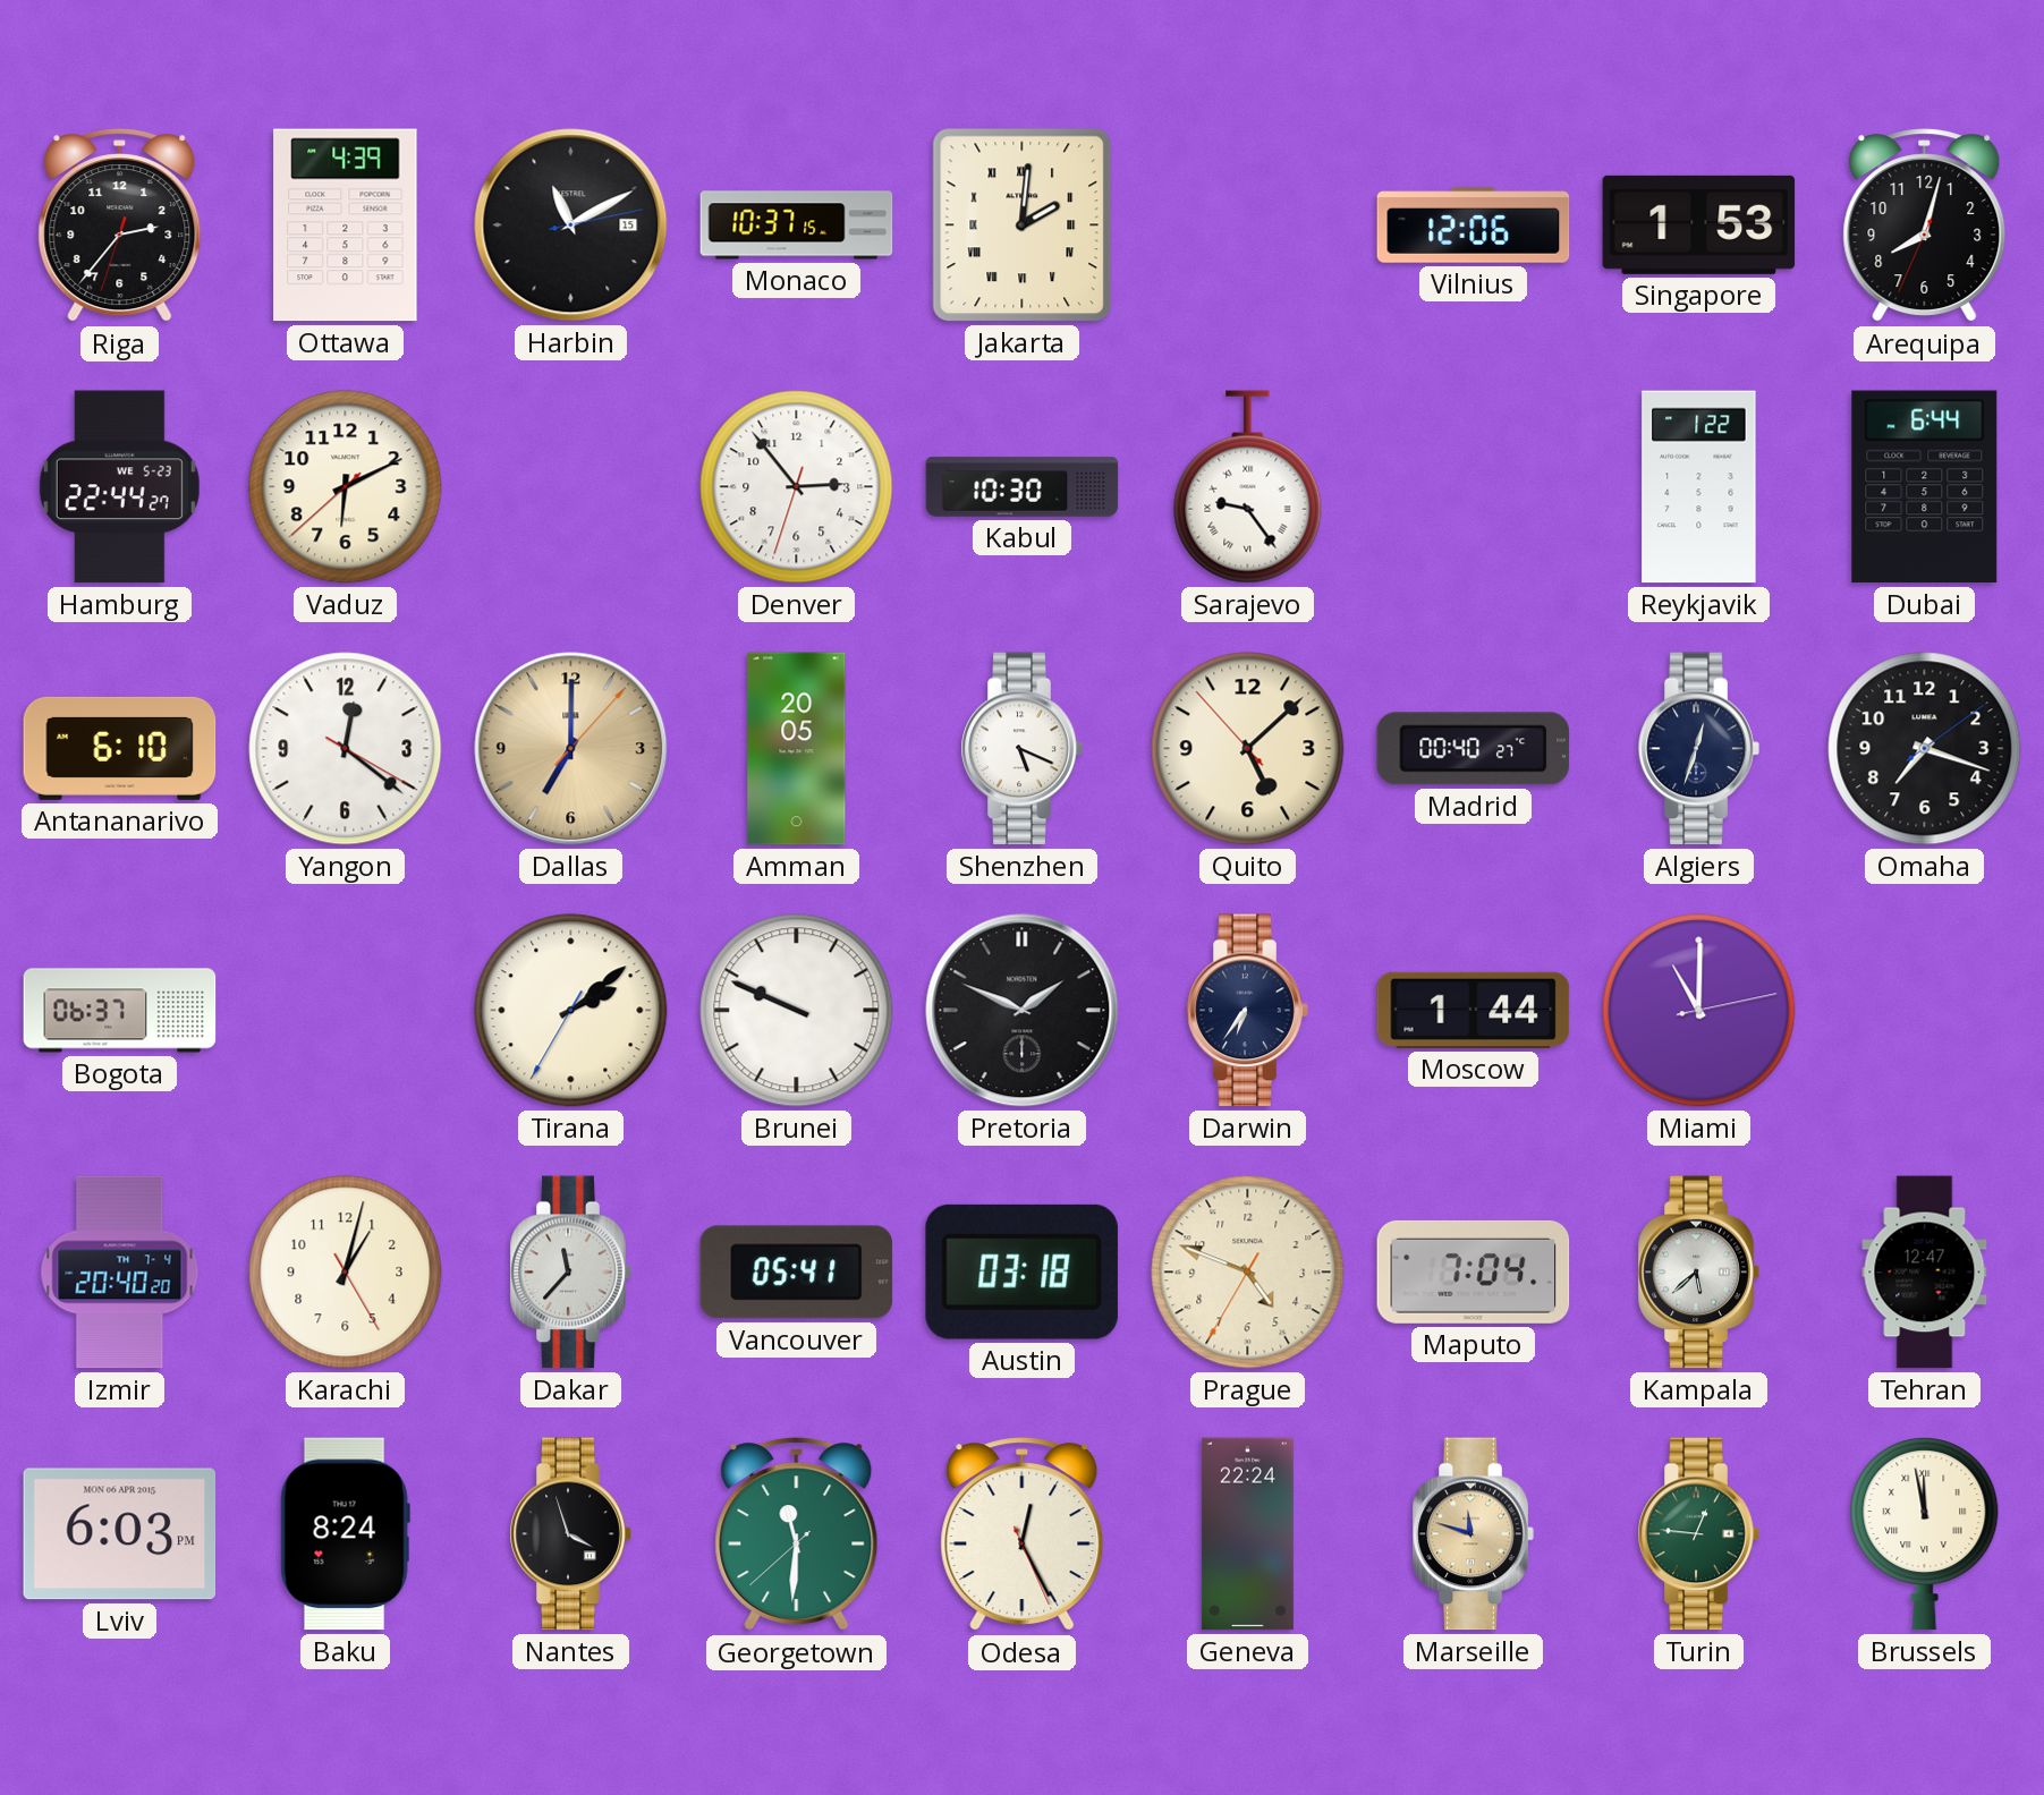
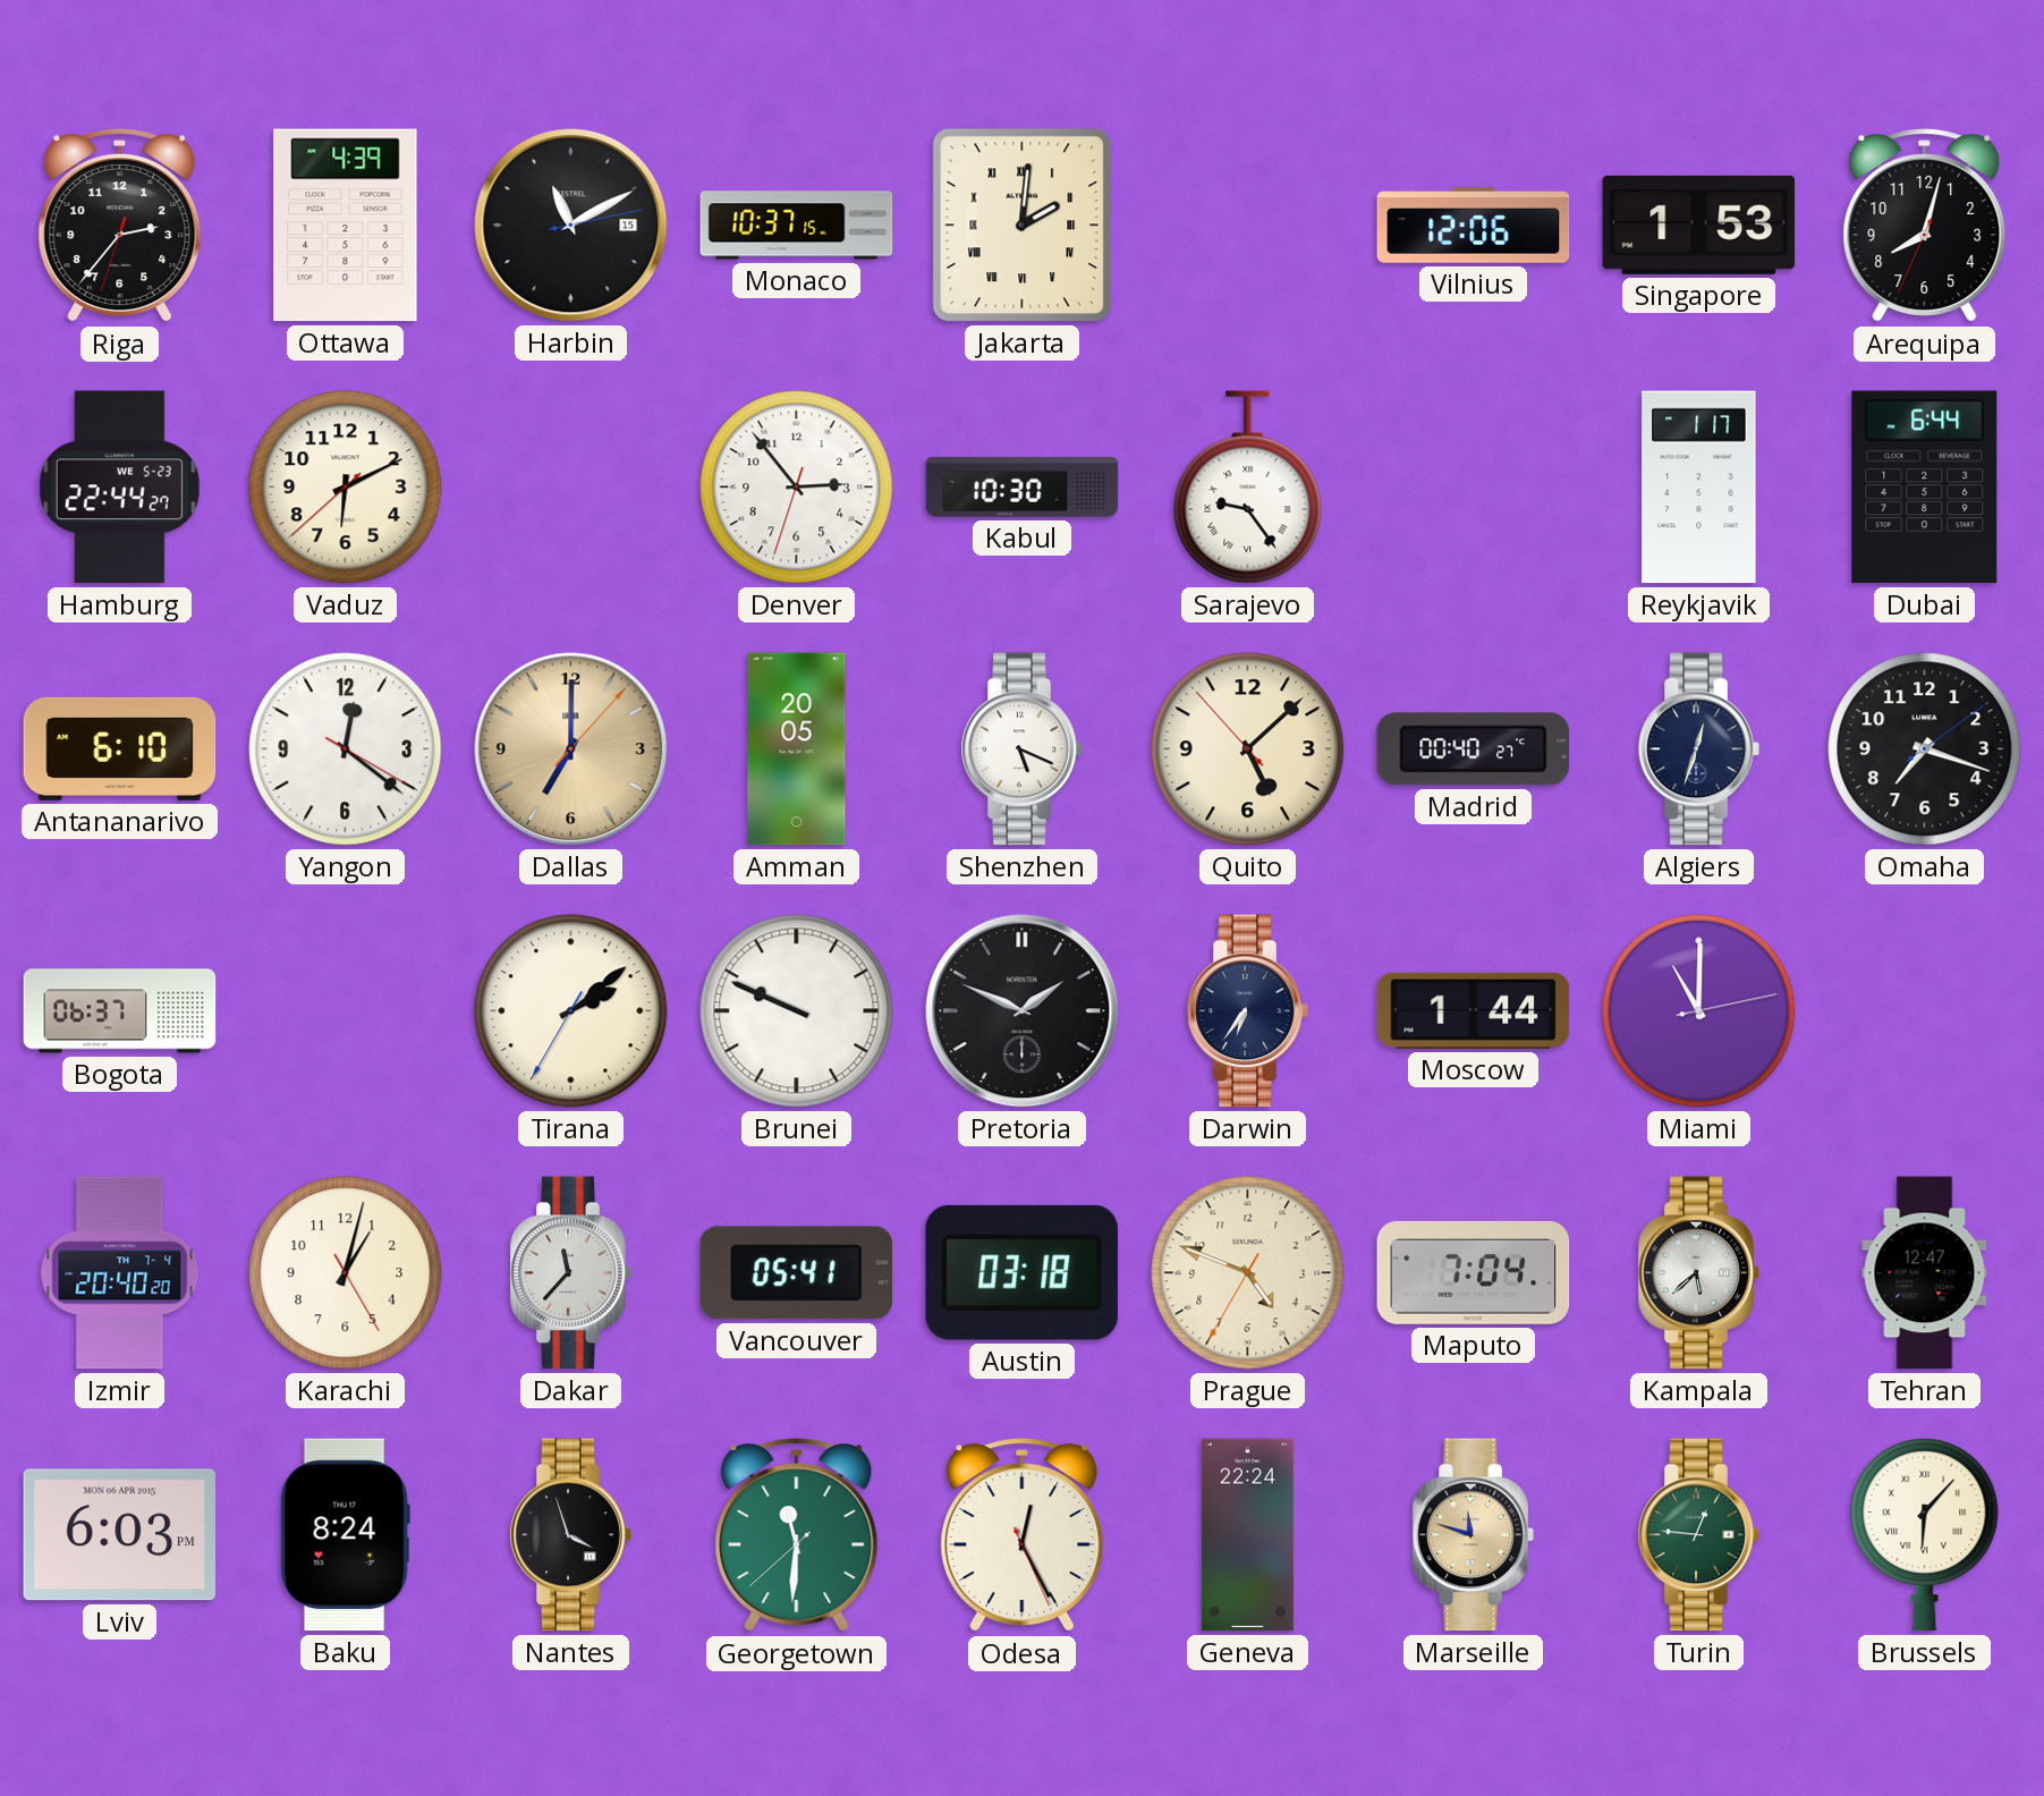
Reykjavik: 1:22 -> 1:17 (1699, 488)
Brussels: 11:58 -> 6:07 (1925, 1535)
